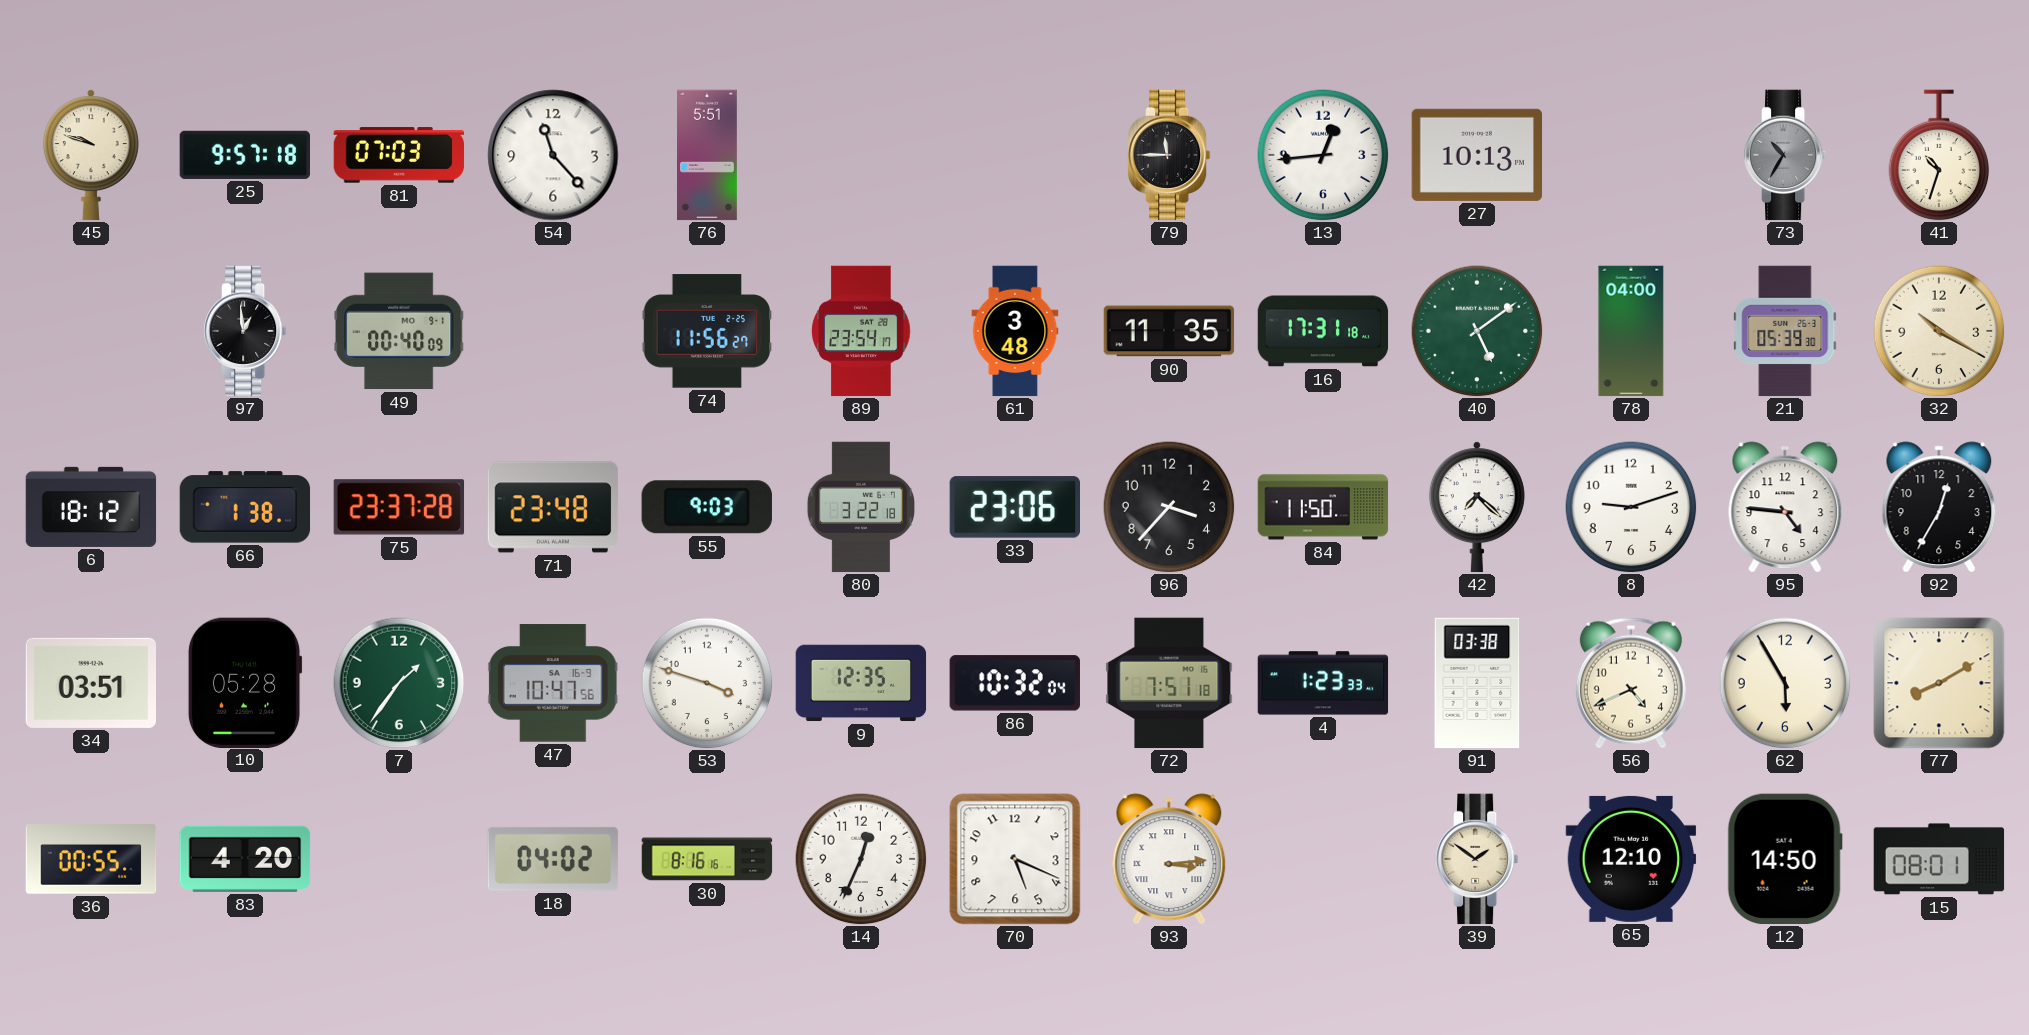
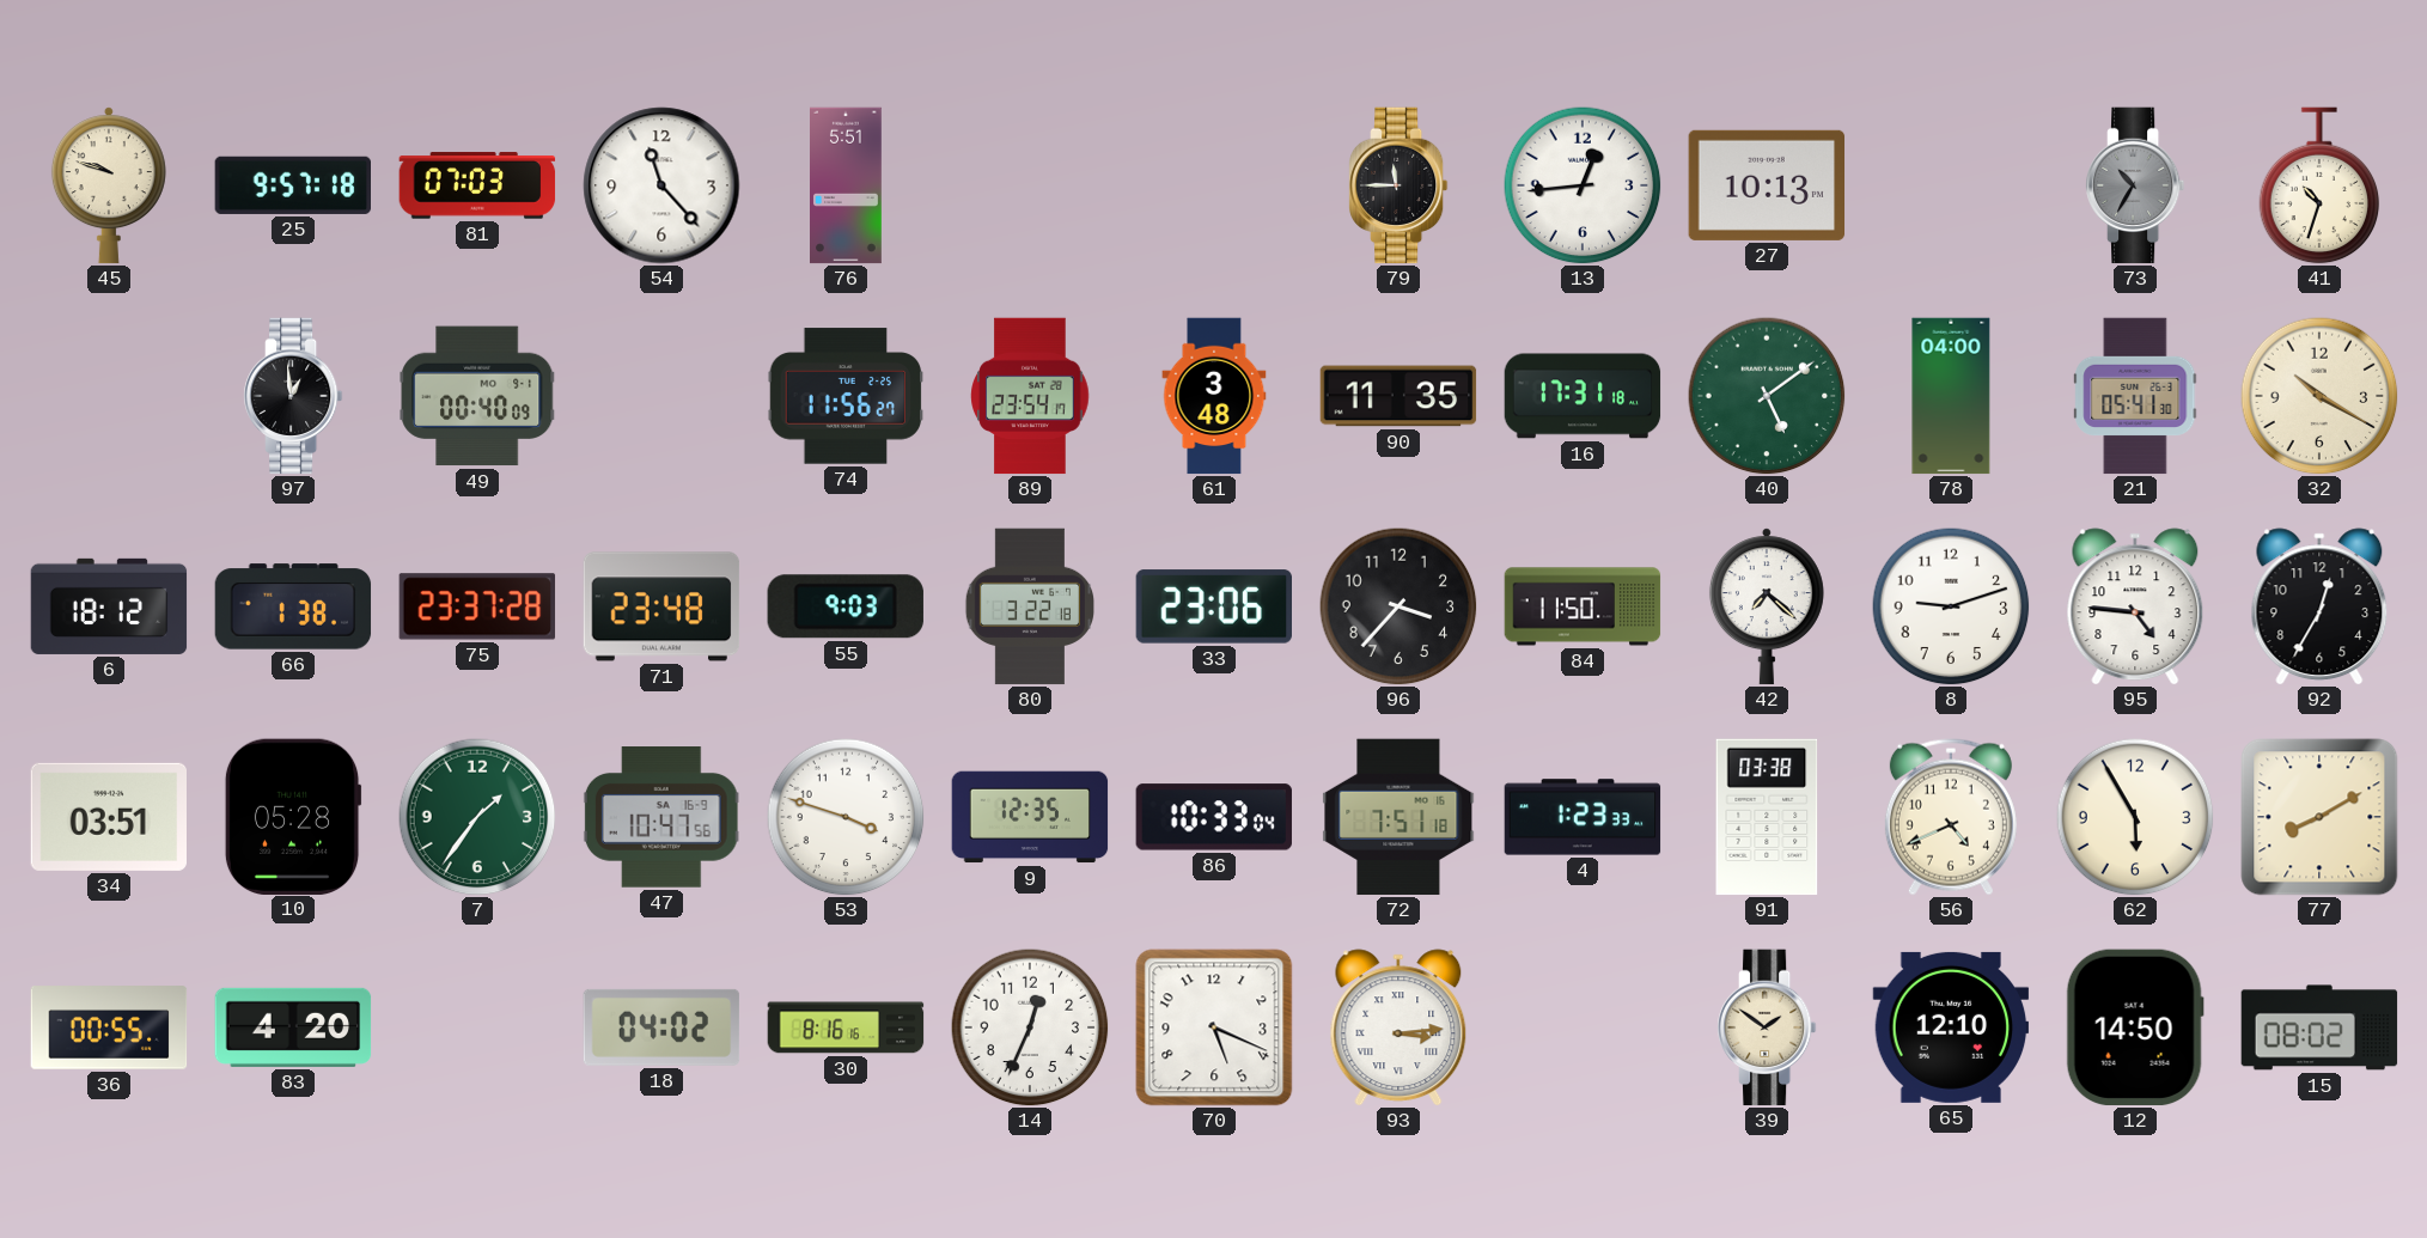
21: 05:39 -> 05:41 (2135, 396)
86: 10:32 -> 10:33 (1213, 817)
15: 08:01 -> 08:02 (2319, 1027)
